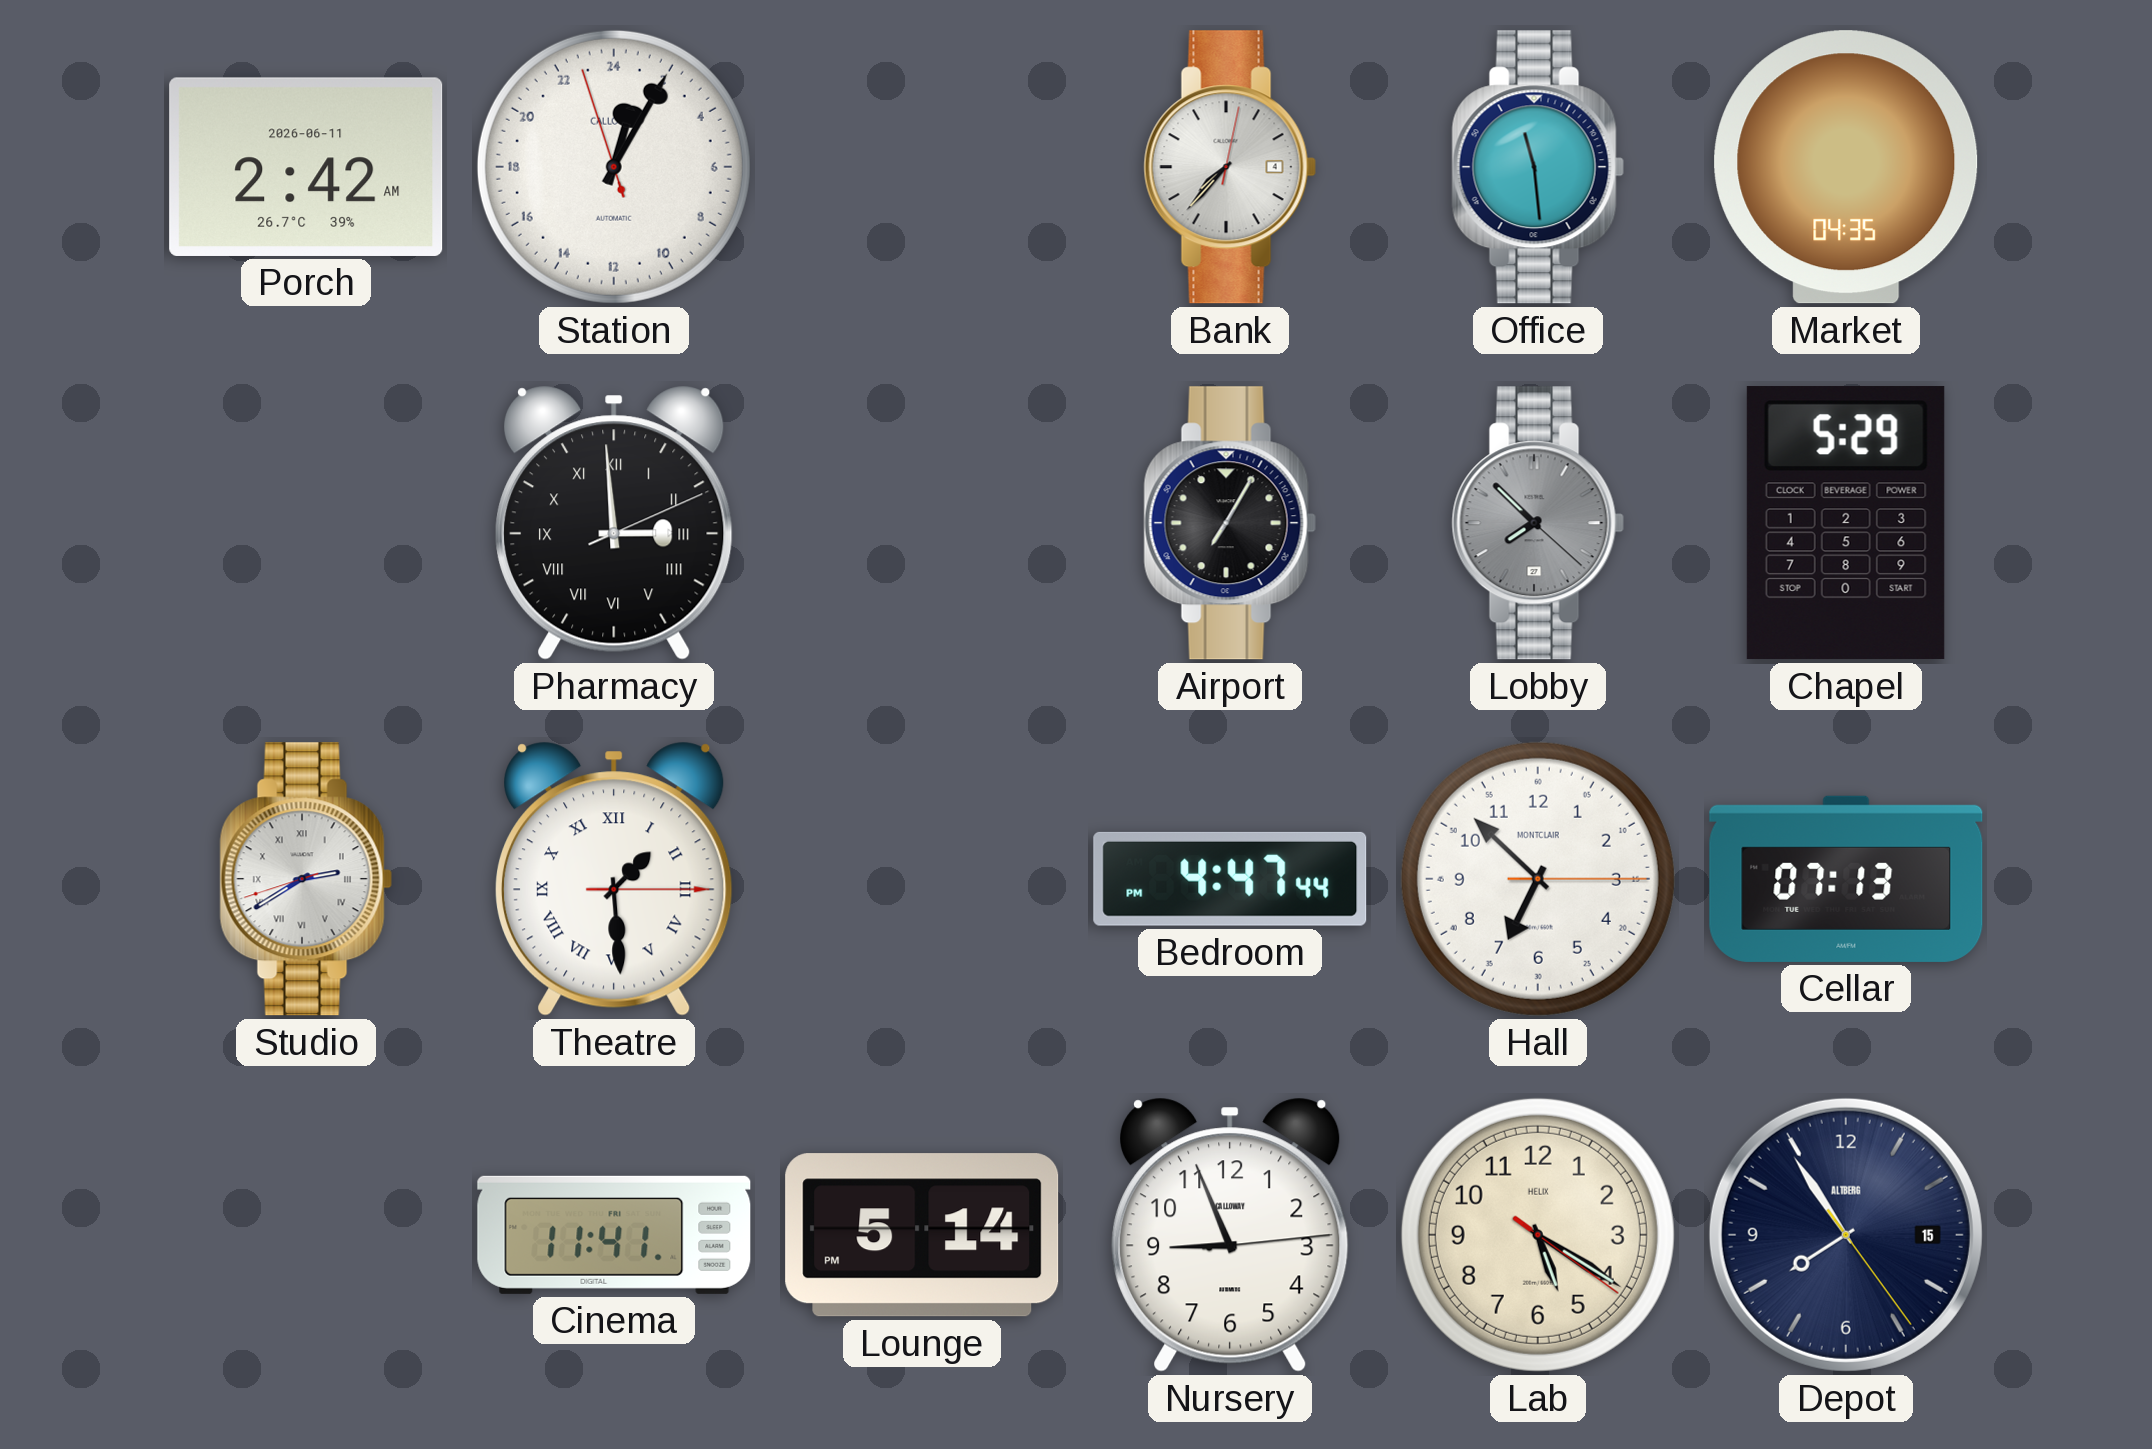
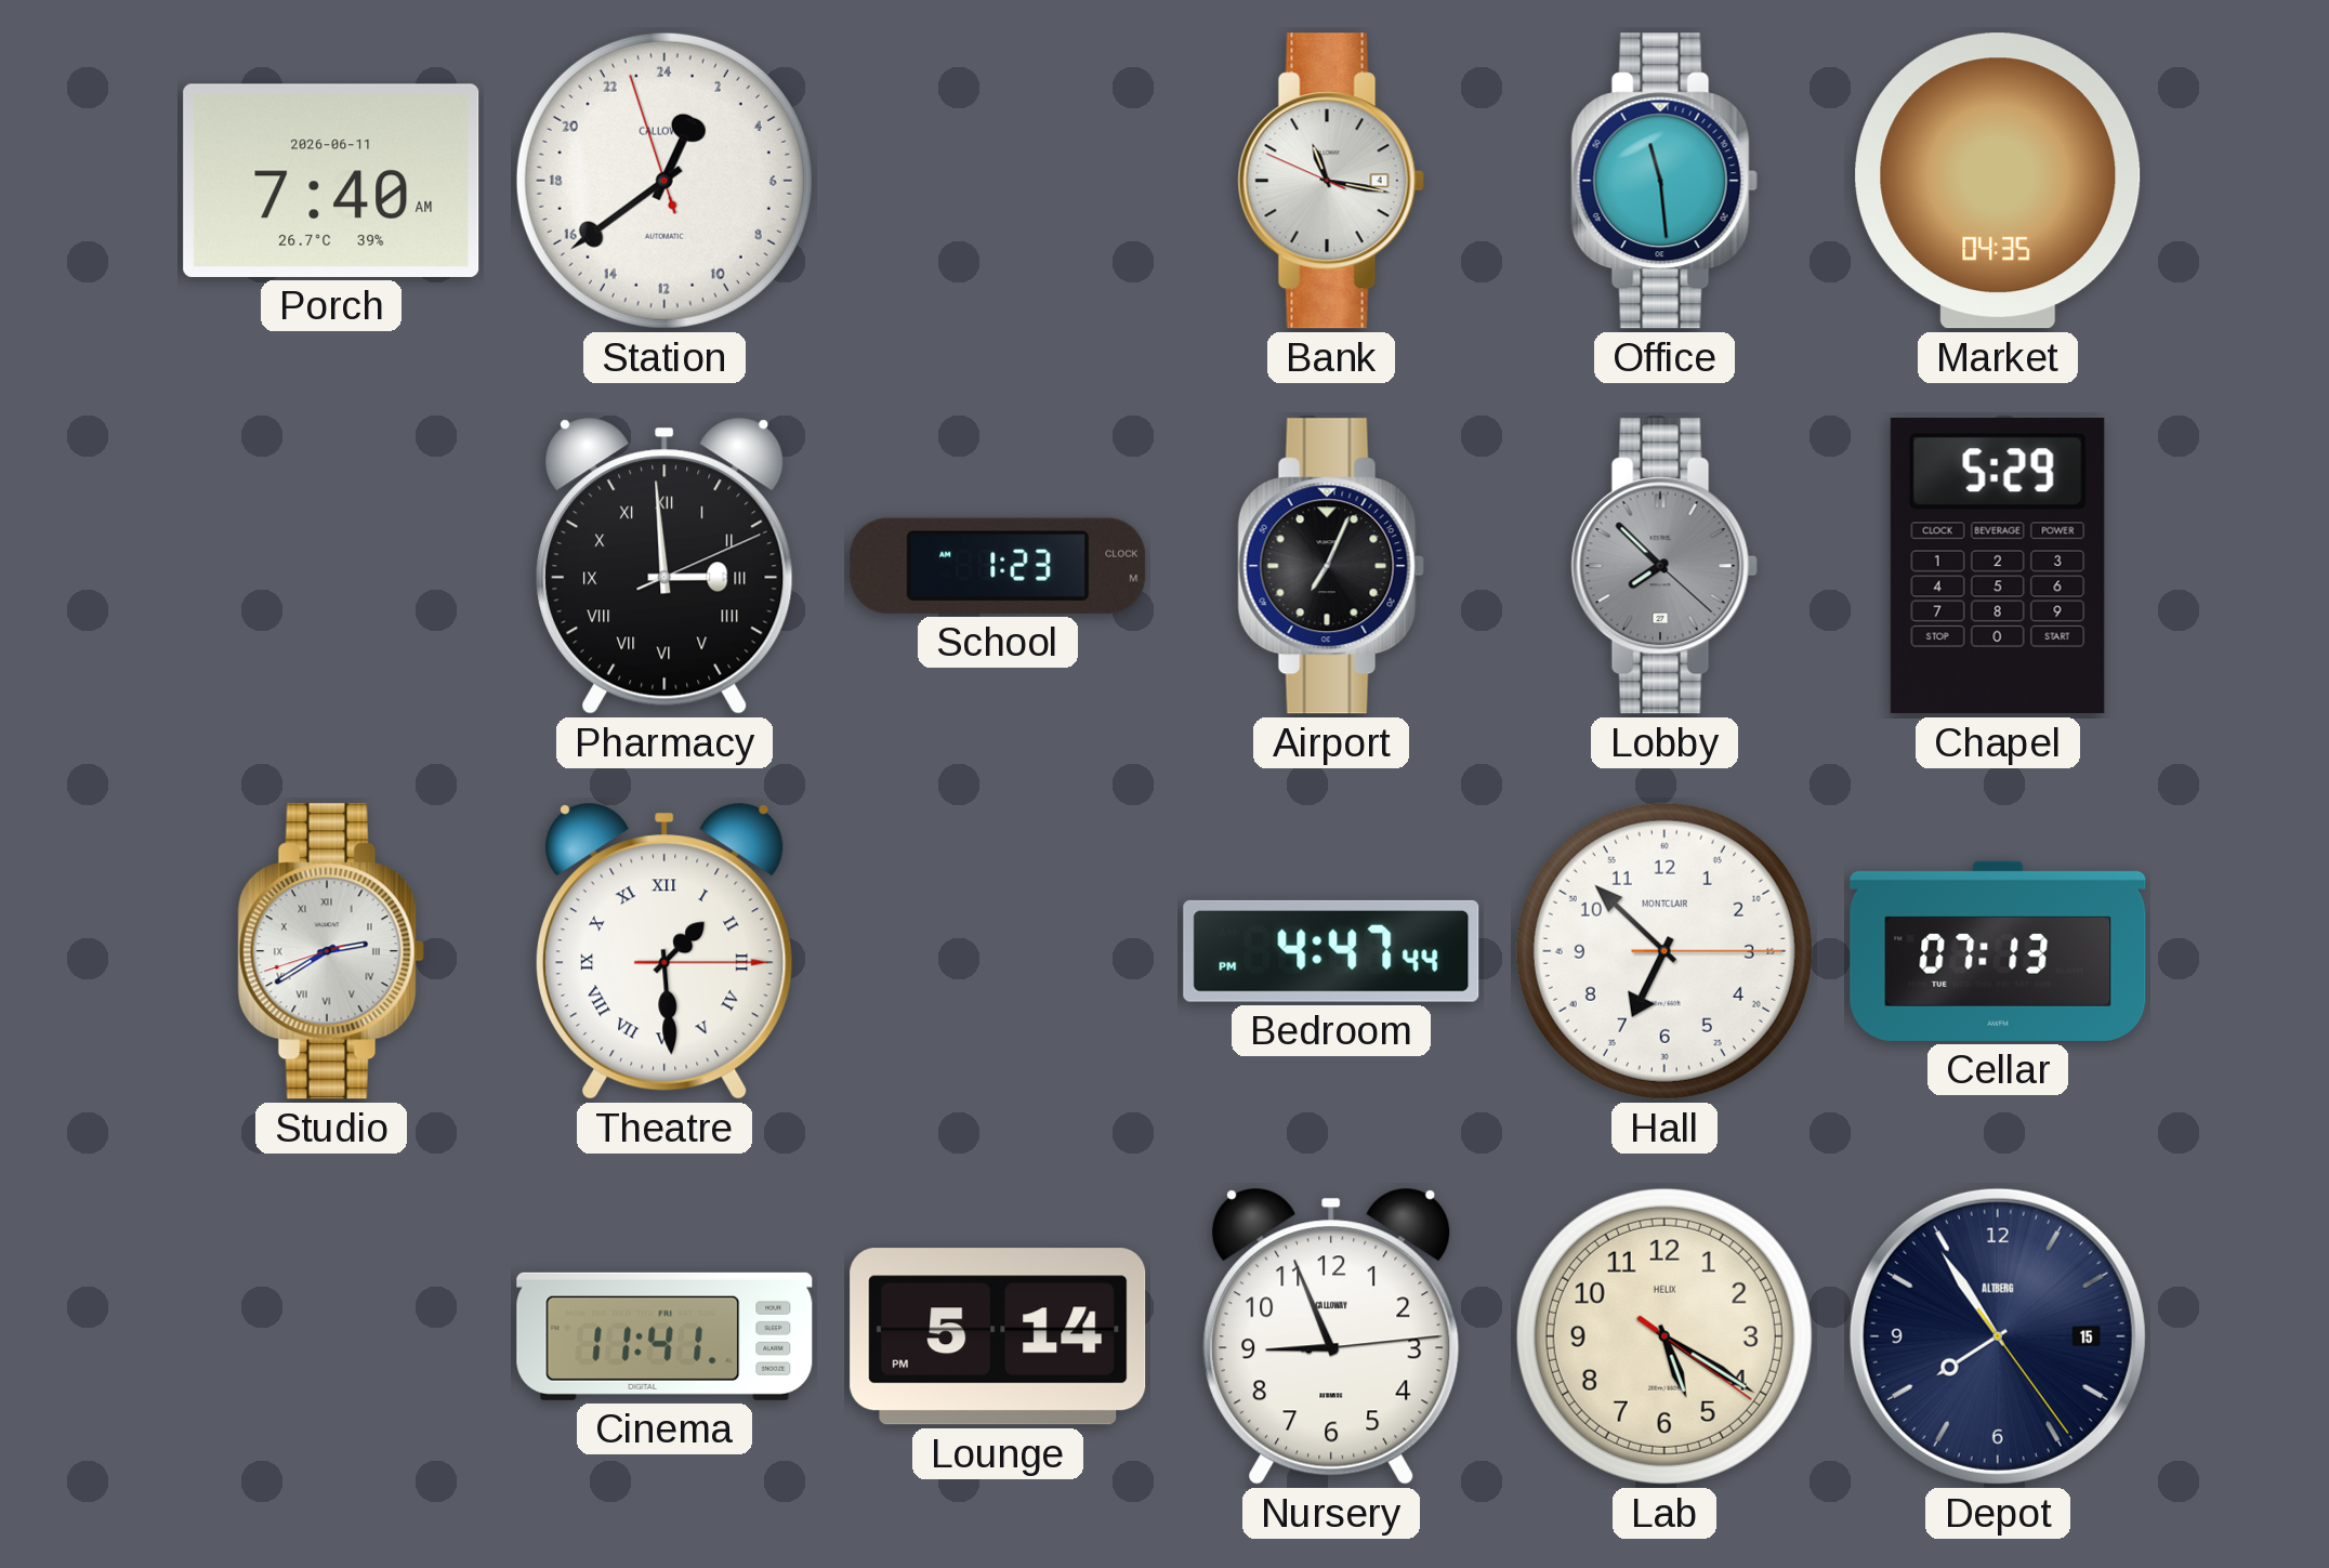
Porch: 2:42 -> 7:40 (331, 181)
Station: 1:04 -> 1:38 (665, 181)
Bank: 7:37 -> 11:16 (1331, 181)
School: none -> 1:23 (998, 566)
Airport: 7:05 -> 7:04 (1331, 566)
